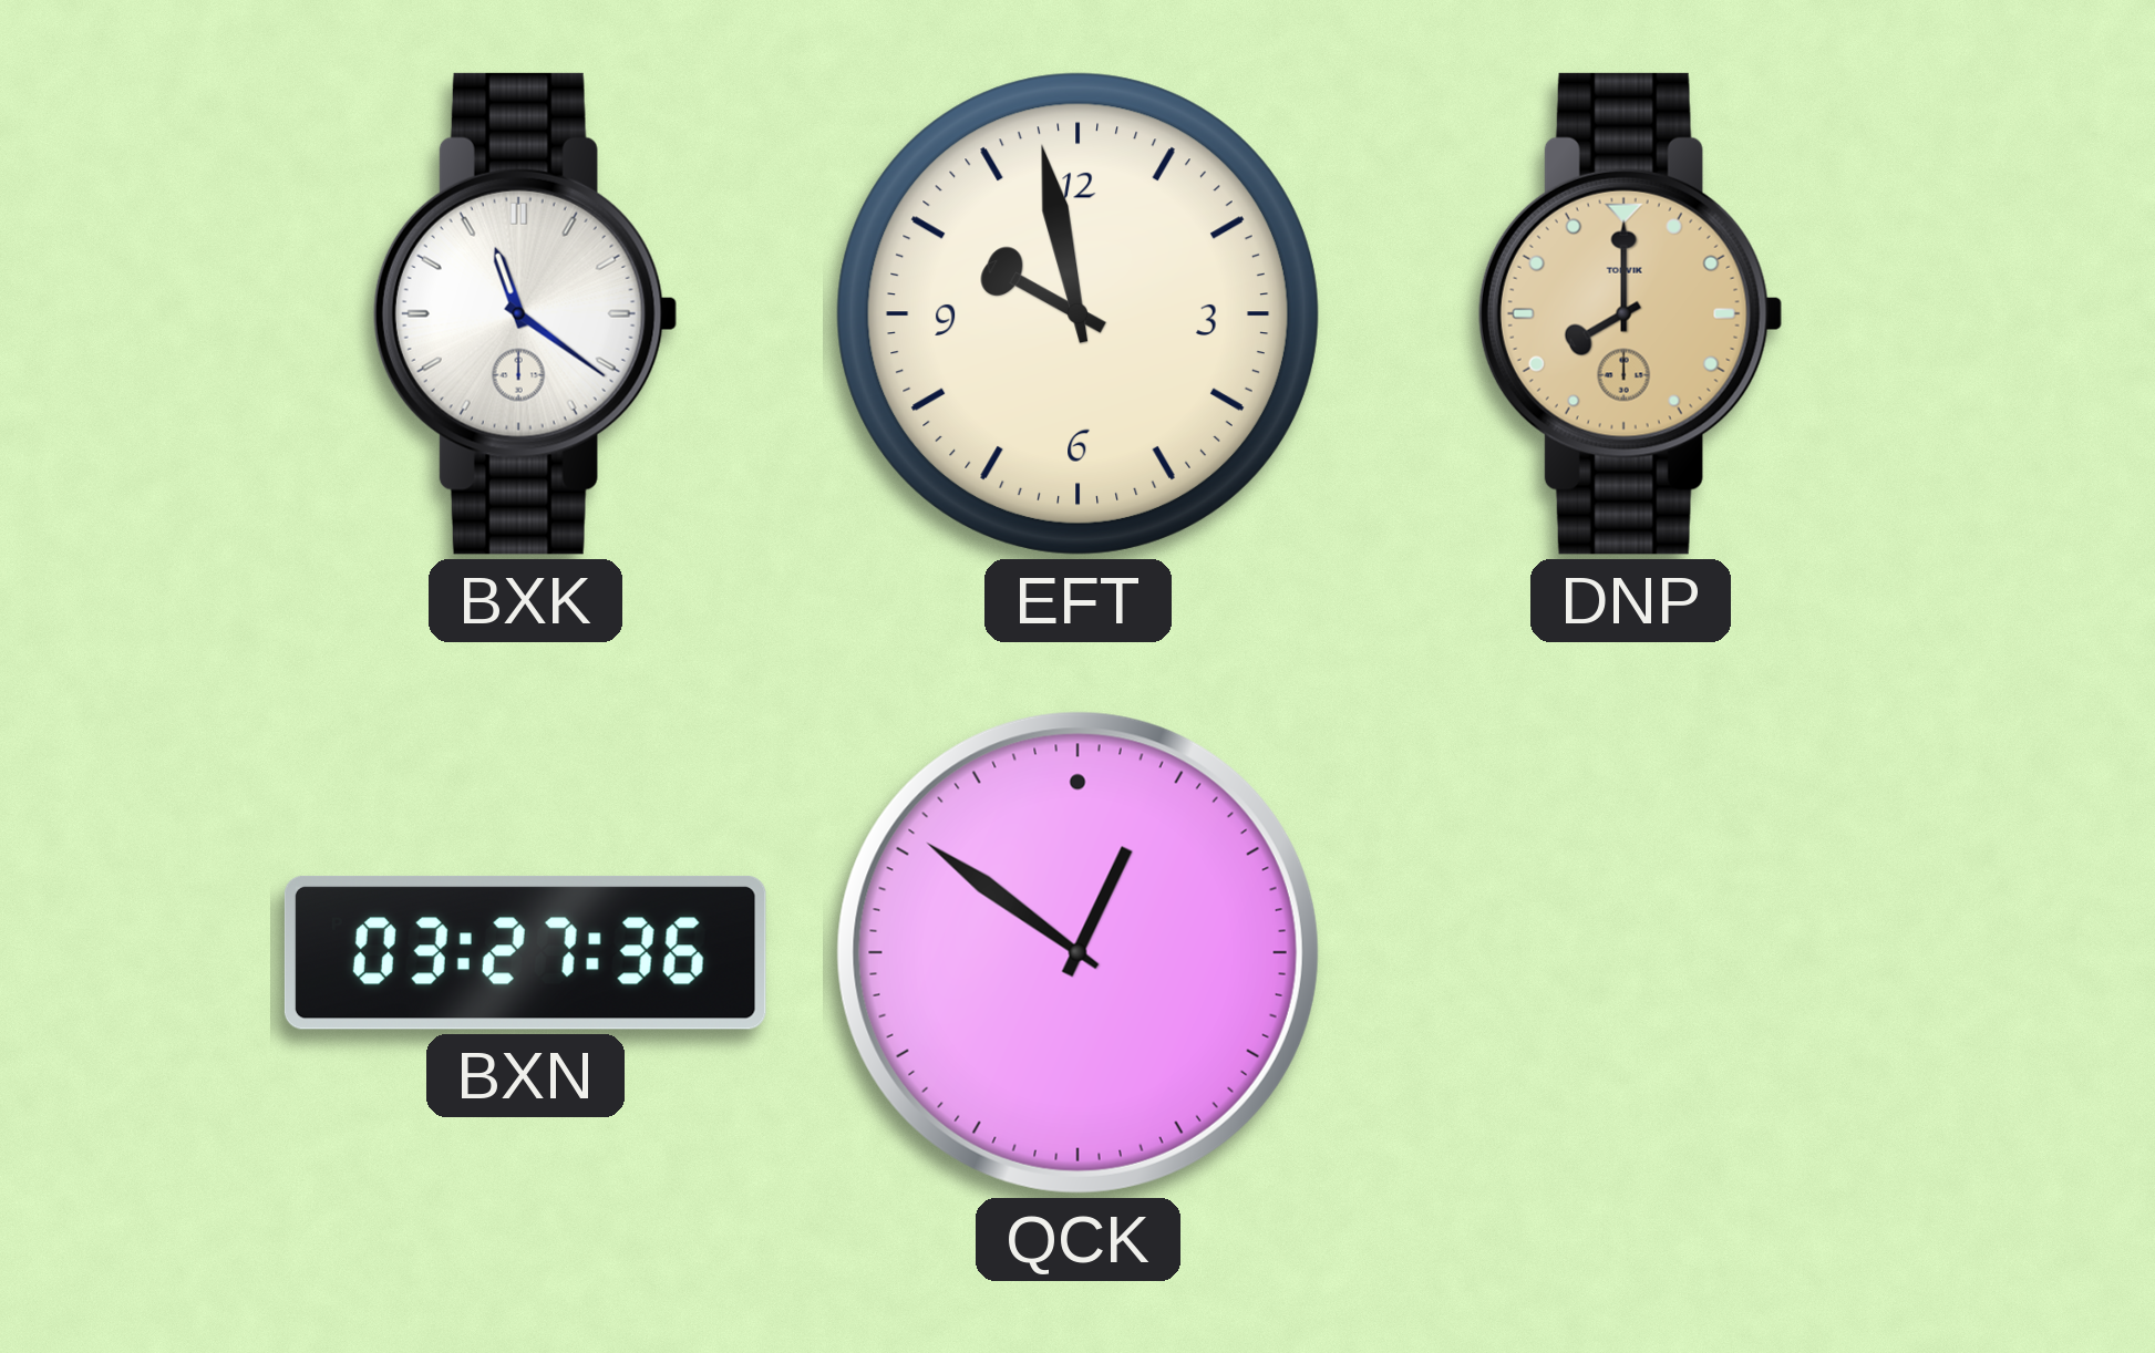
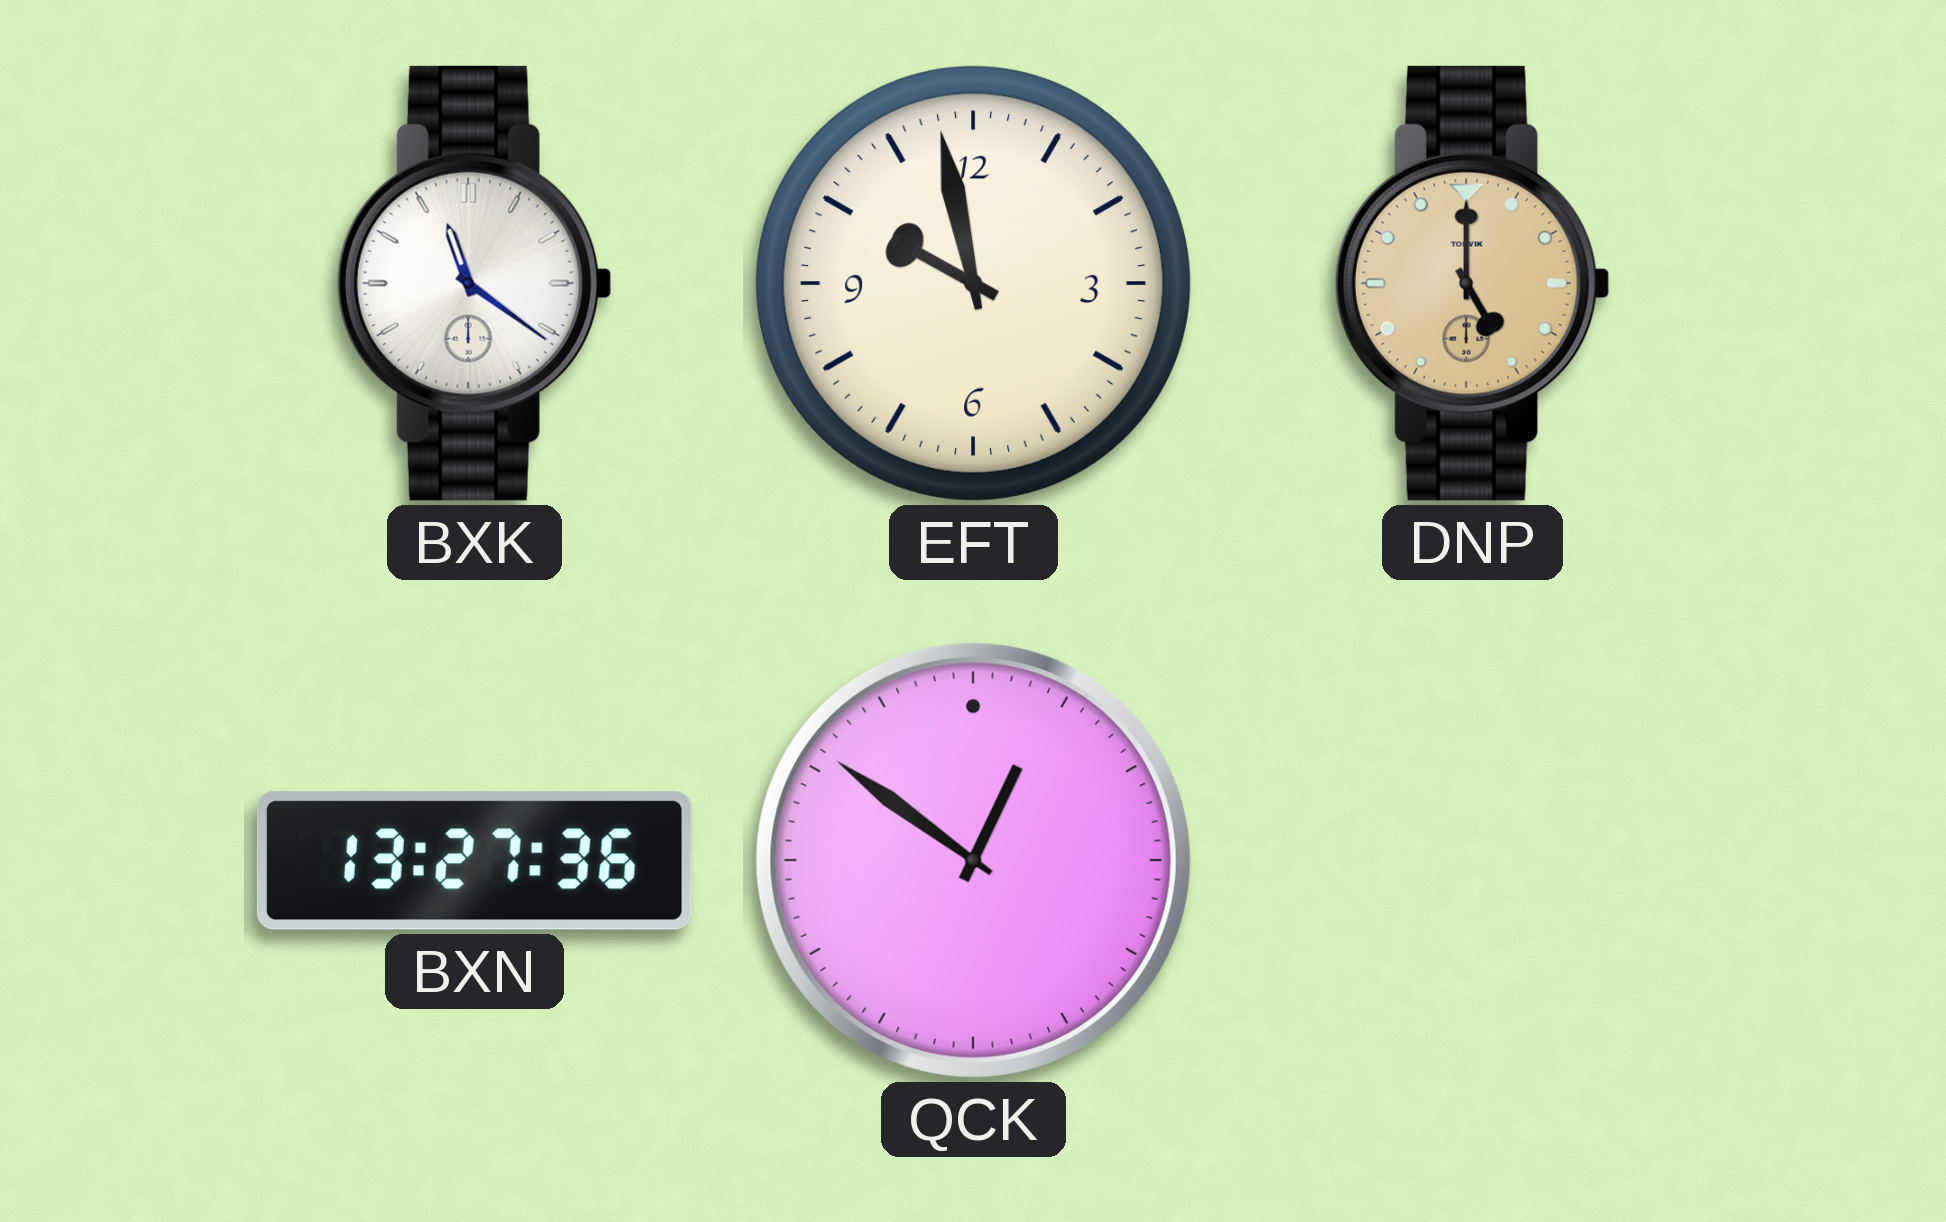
DNP: 8:00 -> 5:00 (1472, 283)
BXN: 03:27 -> 13:27 (474, 860)
